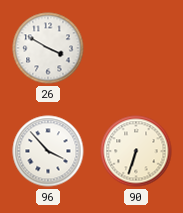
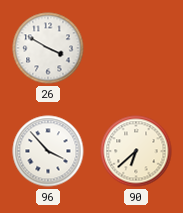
90: 6:33 -> 6:38 (136, 151)
